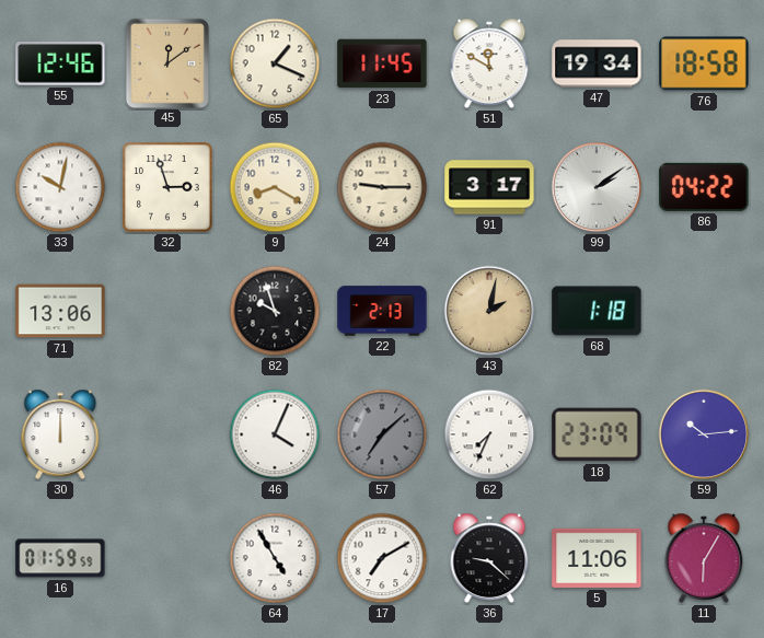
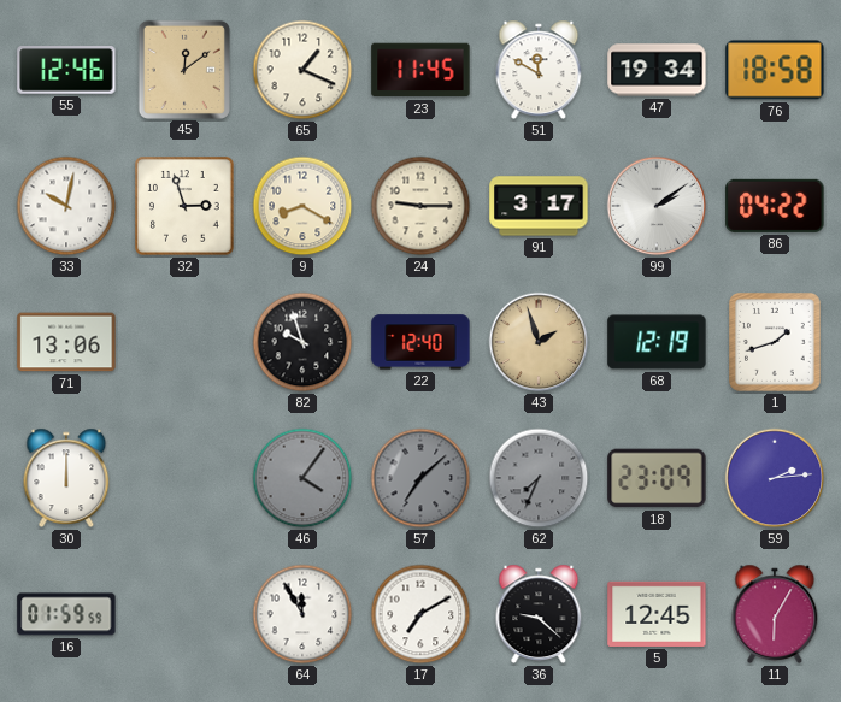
22: 2:13 -> 12:40 (420, 342)
43: 2:02 -> 1:57 (539, 342)
68: 1:18 -> 12:19 (657, 342)
1: none -> 1:42 (776, 343)
46: 4:04 -> 4:06 (302, 478)
46 dial: white -> grey (302, 478)
62 dial: white -> grey (539, 478)
59: 10:14 -> 2:14 (775, 478)
64: 4:55 -> 11:55 (302, 614)
5: 11:06 -> 12:45 (657, 614)
